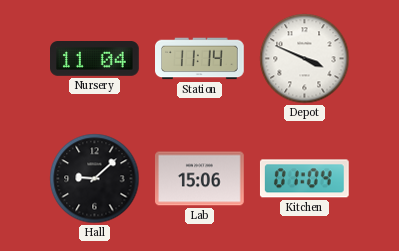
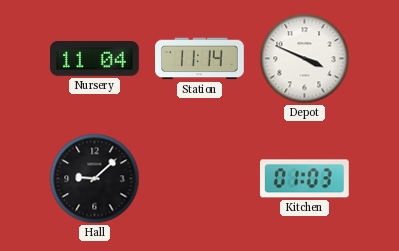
Lab: 15:06 -> none (200, 179)
Kitchen: 01:04 -> 01:03 (304, 179)
